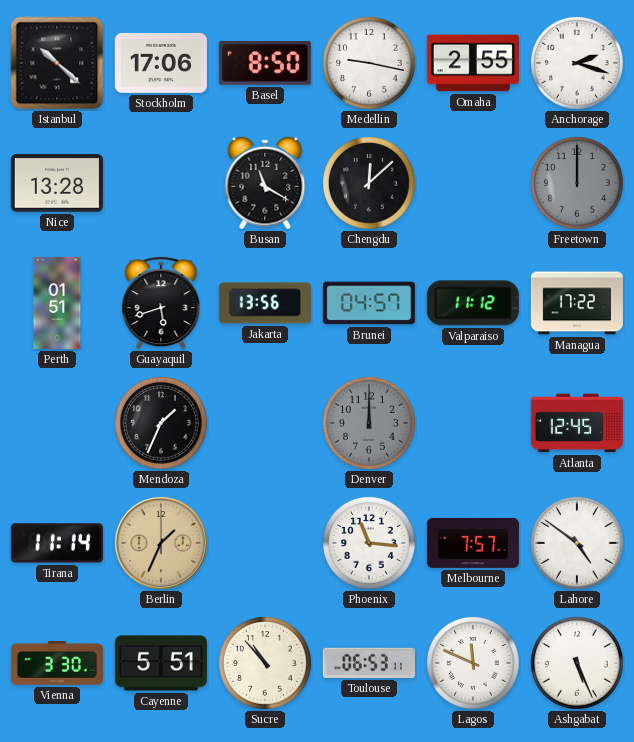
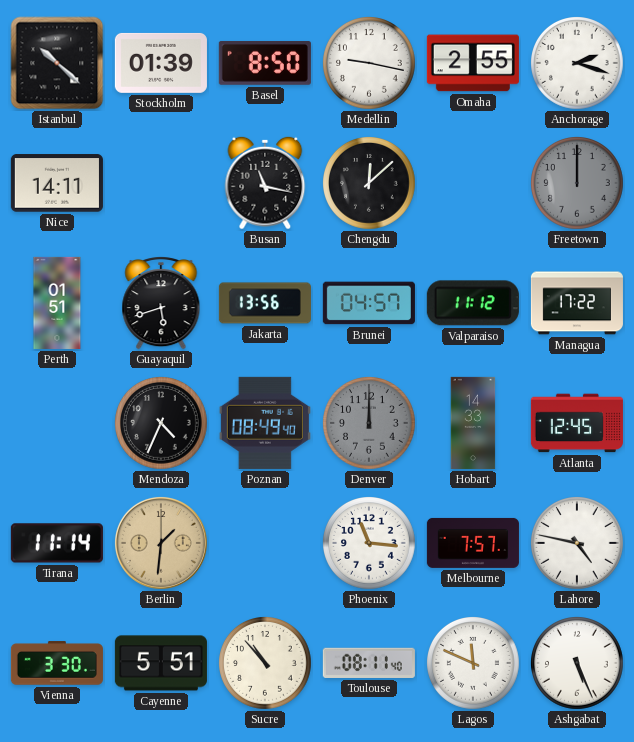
Stockholm: 17:06 -> 01:39 (161, 63)
Nice: 13:28 -> 14:11 (57, 183)
Busan: 11:20 -> 11:17 (265, 183)
Mendoza: 1:34 -> 4:34 (162, 424)
Poznan: none -> 08:49 (265, 423)
Hobart: none -> 14:33 (473, 423)
Berlin: 1:34 -> 1:31 (161, 543)
Lahore: 4:51 -> 4:47 (578, 544)
Toulouse: 06:53 -> 08:11 (369, 663)
